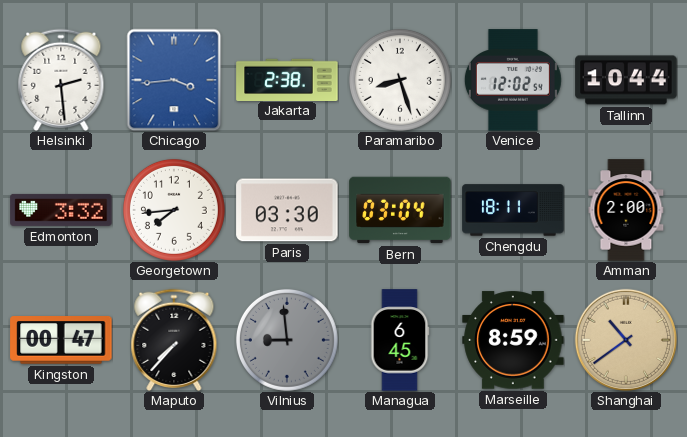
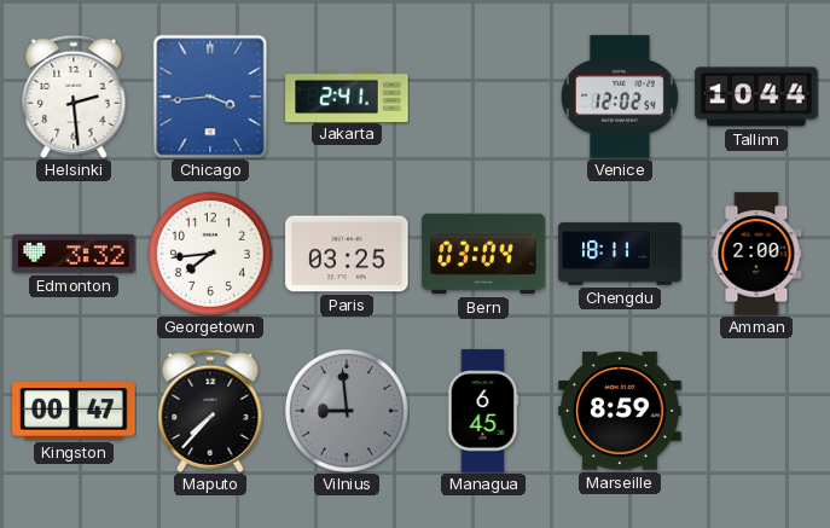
Jakarta: 2:38 -> 2:41 (347, 95)
Paramaribo: 8:27 -> none (400, 80)
Paris: 03:30 -> 03:25 (347, 254)
Shanghai: 10:39 -> none (626, 340)
